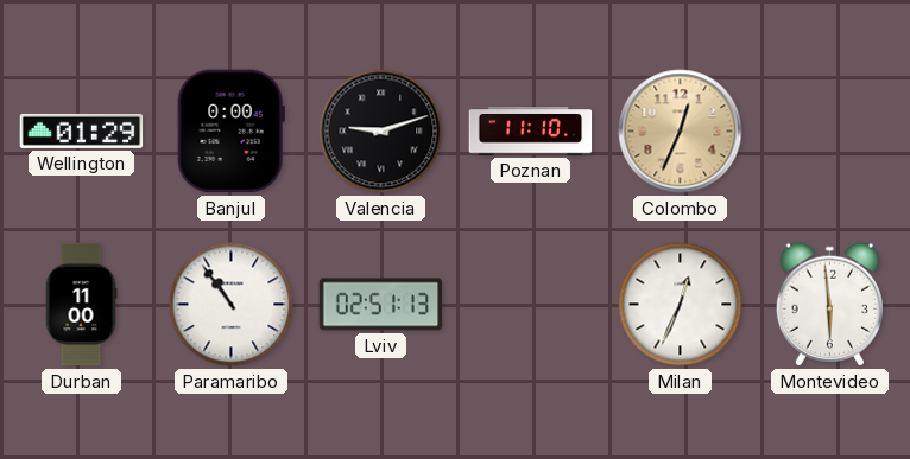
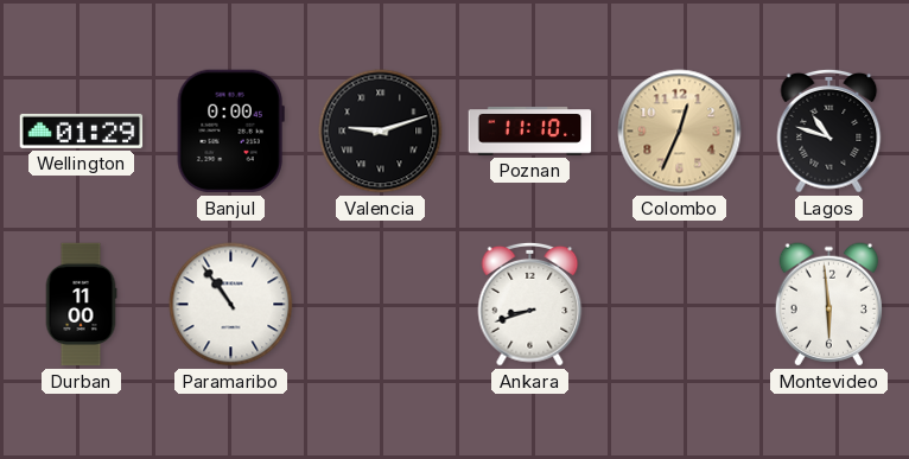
Lagos: none -> 10:48 (829, 130)
Lviv: 02:51 -> none (381, 305)
Ankara: none -> 8:42 (530, 304)
Milan: 12:34 -> none (681, 305)
